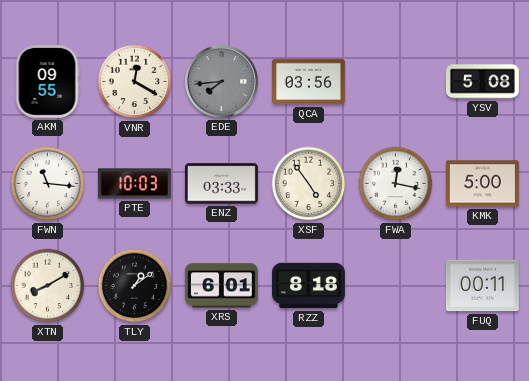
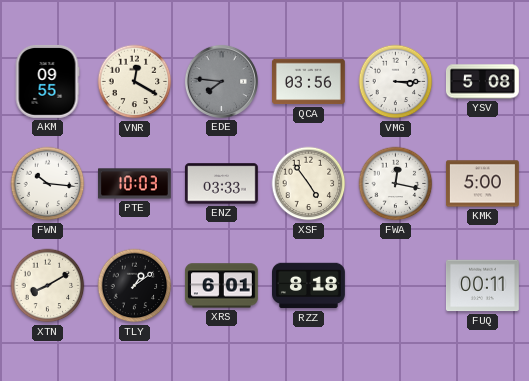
EDE: 7:44 -> 7:46 (221, 81)
VMG: none -> 3:15 (396, 82)
FWN: 11:16 -> 10:16 (48, 184)
